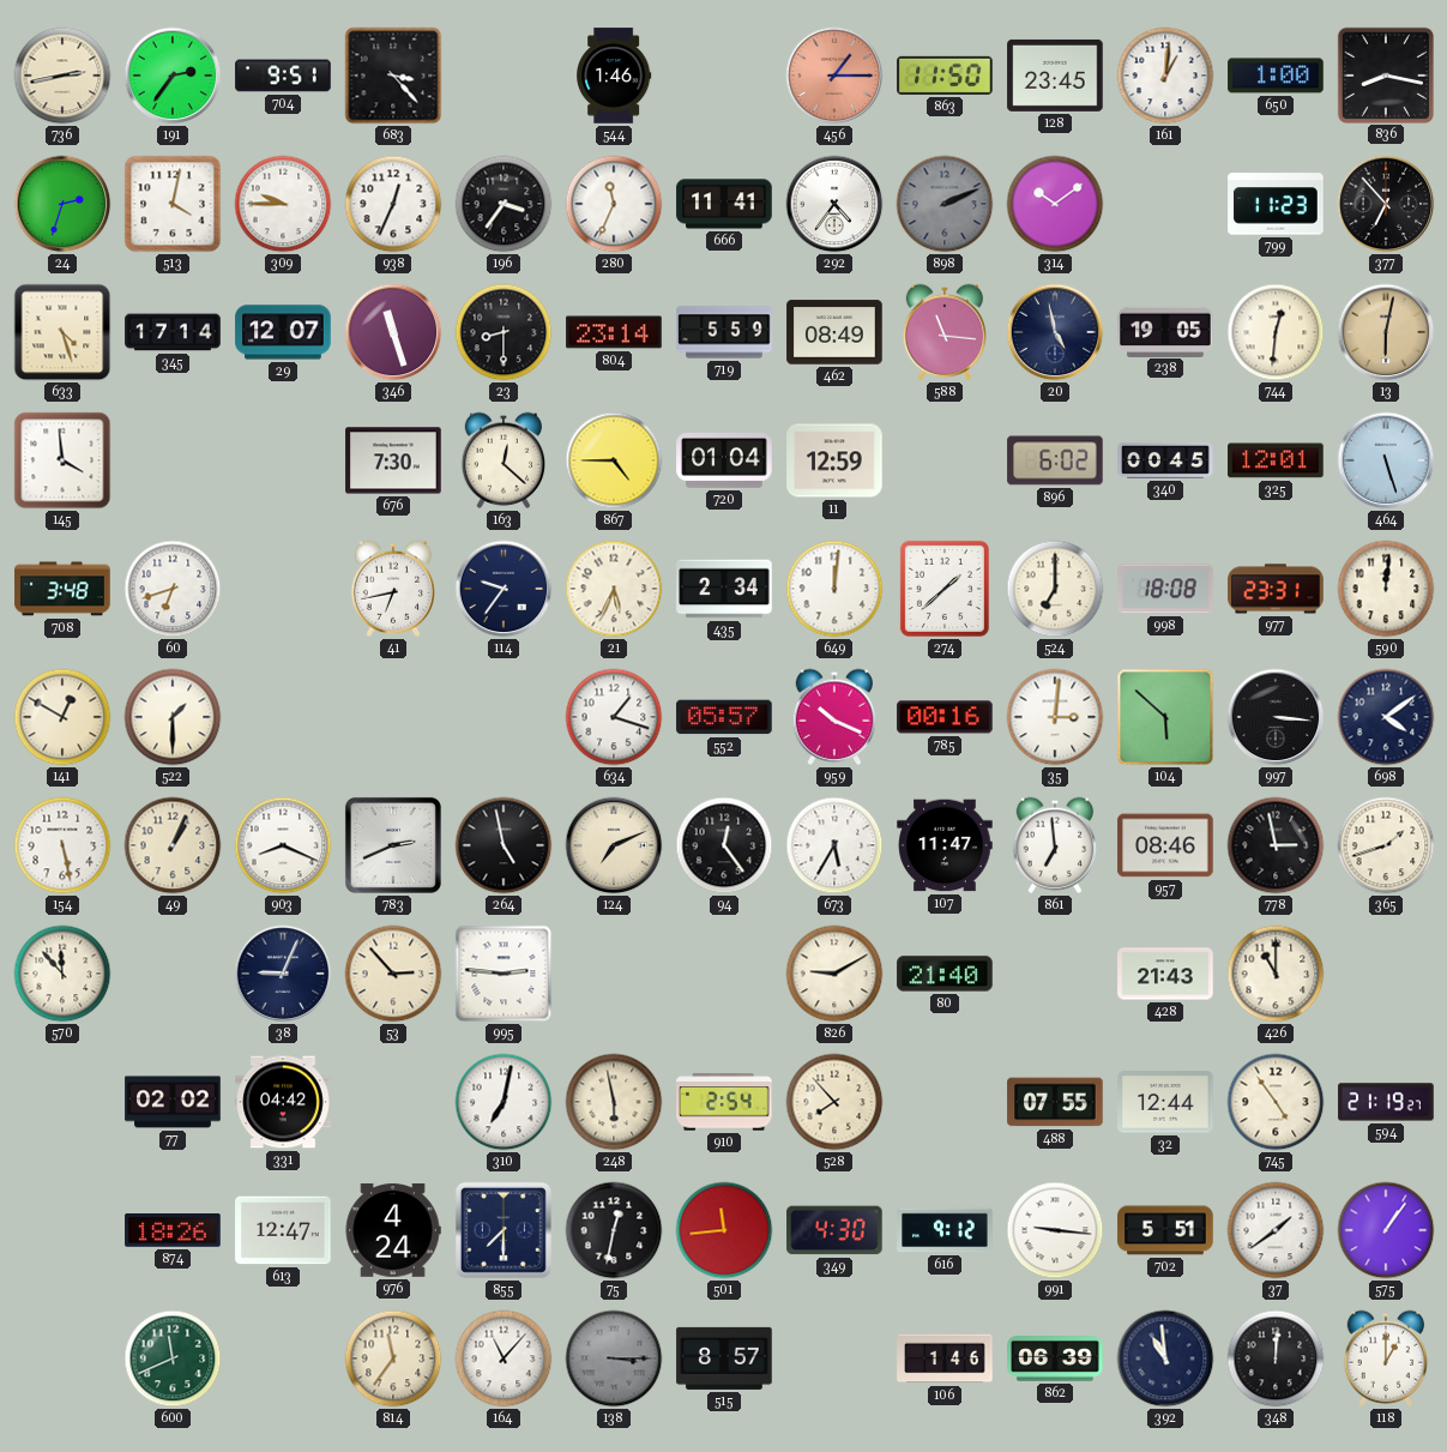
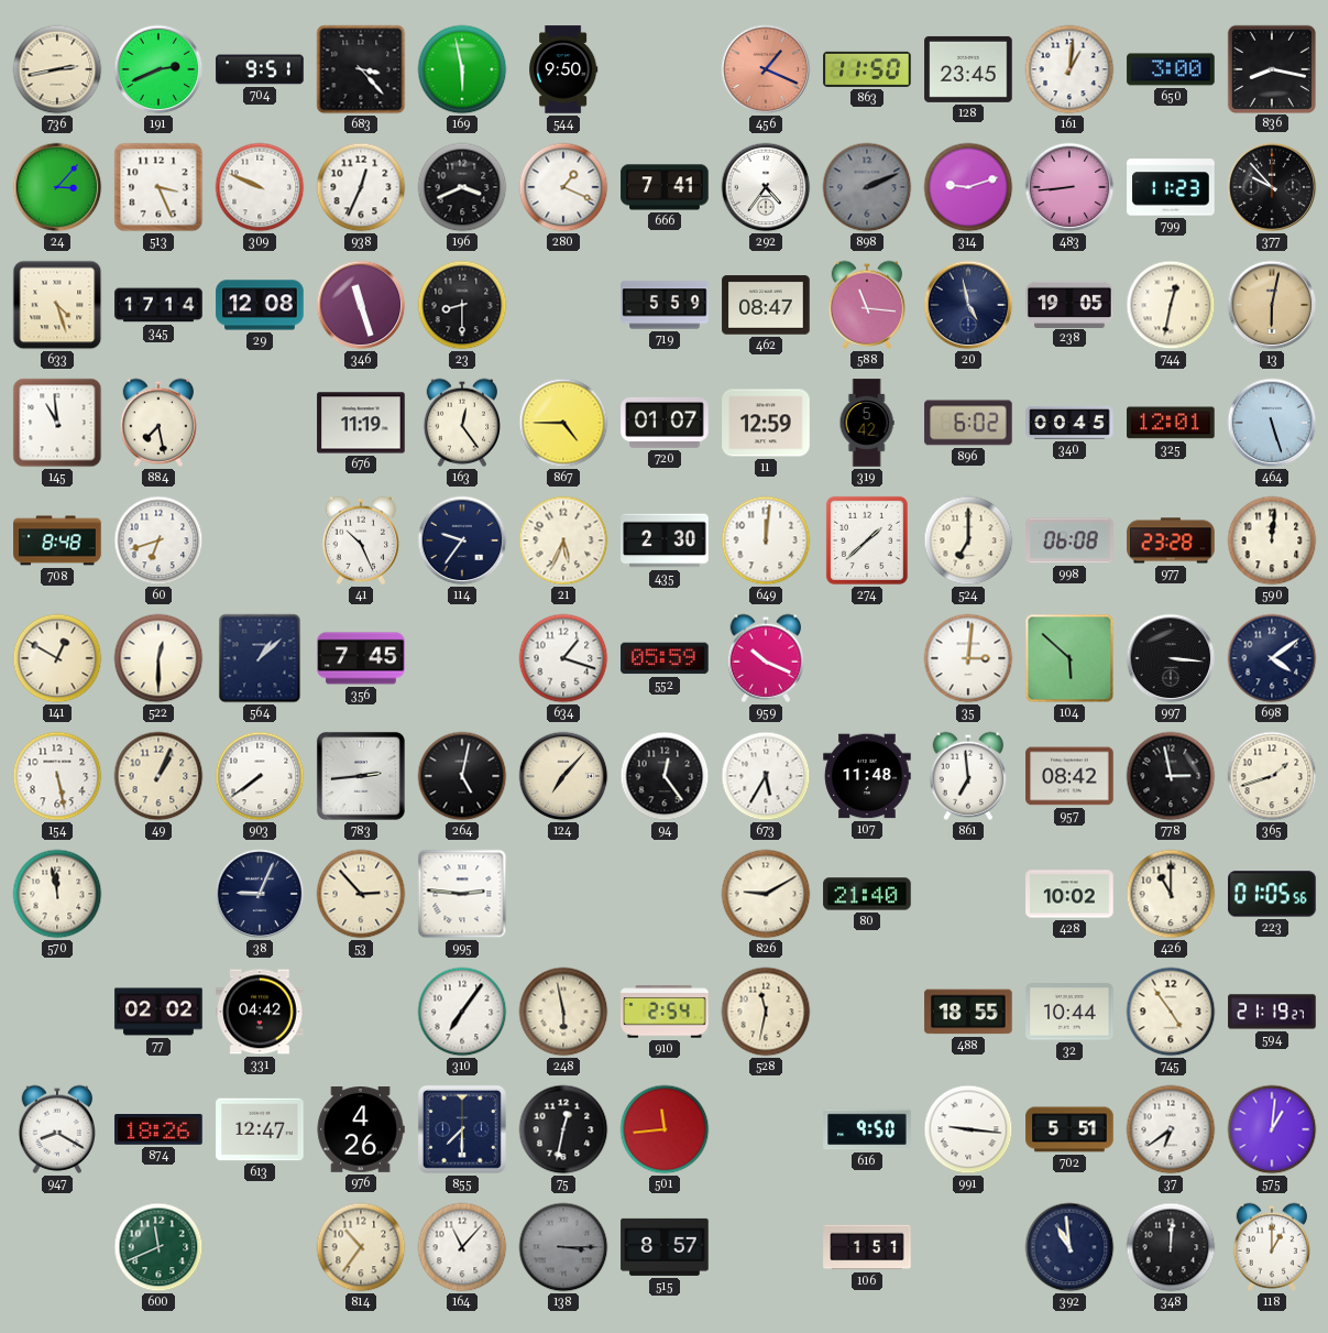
191: 2:36 -> 2:41 (158, 69)
169: none -> 5:58 (462, 69)
544: 1:46 -> 9:50 (564, 69)
456: 1:15 -> 1:19 (766, 69)
650: 1:00 -> 3:00 (1171, 69)
24: 2:33 -> 3:07 (57, 187)
513: 4:02 -> 3:26 (158, 187)
309: 9:45 -> 9:49 (260, 187)
196: 3:36 -> 3:41 (462, 187)
280: 11:34 -> 1:19 (563, 187)
666: 11:41 -> 7:41 (665, 187)
314: 10:09 -> 9:12 (968, 187)
483: none -> 8:44 (1069, 187)
377: 6:53 -> 9:53 (1272, 187)
29: 12:07 -> 12:08 (260, 305)
804: 23:14 -> none (614, 332)
462: 08:49 -> 08:47 (766, 305)
744: 12:31 -> 12:32 (1171, 305)
145: 3:59 -> 10:59 (57, 423)
884: none -> 7:28 (157, 423)
676: 7:30 -> 11:19 (361, 423)
163: 12:22 -> 12:24 (461, 423)
720: 01:04 -> 01:07 (665, 423)
319: none -> 5:42 (867, 423)
708: 3:48 -> 8:48 (57, 540)
41: 6:43 -> 10:26 (360, 540)
435: 2:34 -> 2:30 (665, 540)
998: 18:08 -> 06:08 (1069, 540)
977: 23:31 -> 23:28 (1171, 540)
522: 1:30 -> 12:30 (158, 658)
564: none -> 1:08 (260, 658)
356: none -> 7:45 (361, 658)
552: 05:57 -> 05:59 (665, 658)
785: 00:16 -> none (945, 717)
903: 8:19 -> 7:39 (260, 776)
783: 2:41 -> 2:44 (361, 776)
264: 4:58 -> 5:02 (462, 776)
124: 7:11 -> 7:07 (563, 776)
107: 11:47 -> 11:48 (867, 776)
957: 08:46 -> 08:42 (1069, 776)
570: 11:53 -> 11:58 (57, 894)
428: 21:43 -> 10:02 (1069, 894)
223: none -> 01:05 (1272, 894)
310: 7:02 -> 7:06 (462, 1012)
528: 7:53 -> 11:32 (766, 1012)
488: 07:55 -> 18:55 (968, 1012)
32: 12:44 -> 10:44 (1069, 1012)
947: none -> 8:20 (56, 1129)
976: 4:24 -> 4:26 (361, 1129)
349: 4:30 -> none (834, 1230)
616: 9:12 -> 9:50 (867, 1129)
37: 1:39 -> 6:39 (1171, 1129)
575: 1:06 -> 1:01 (1272, 1129)
814: 11:36 -> 10:36 (361, 1247)
106: 1:46 -> 1:51 (867, 1247)
862: 06:39 -> none (1055, 1358)
